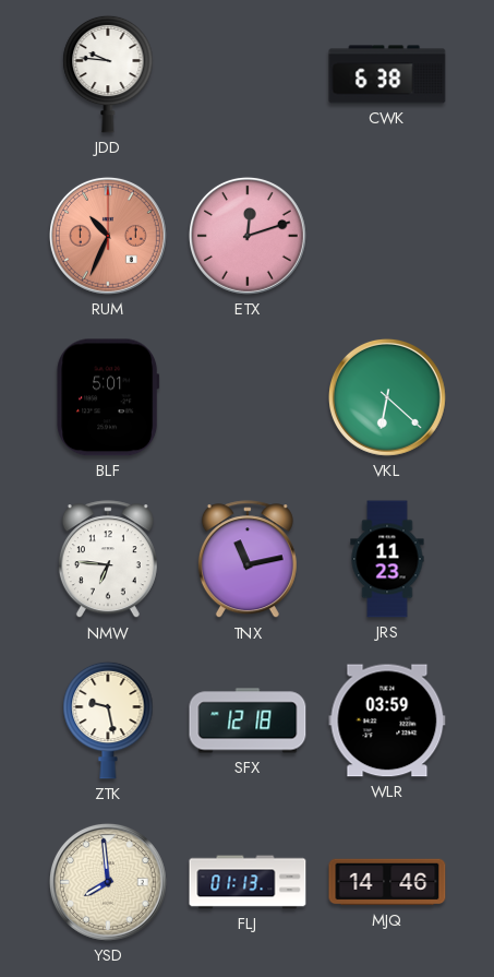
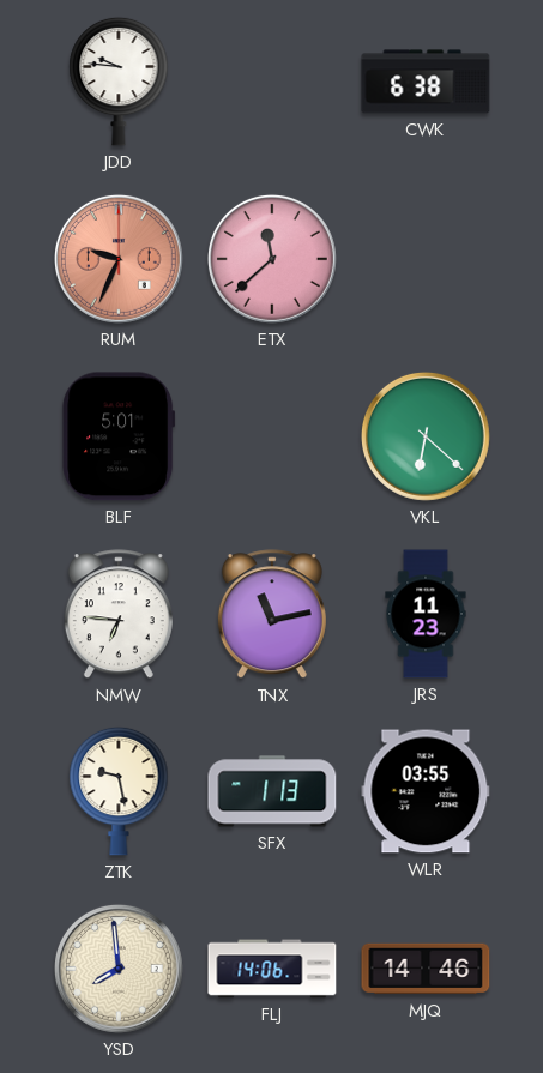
RUM: 10:34 -> 9:34 (119, 259)
ETX: 12:12 -> 11:38 (272, 259)
SFX: 12:18 -> 1:13 (272, 791)
WLR: 03:59 -> 03:55 (426, 791)
FLJ: 01:13 -> 14:06 (272, 969)
